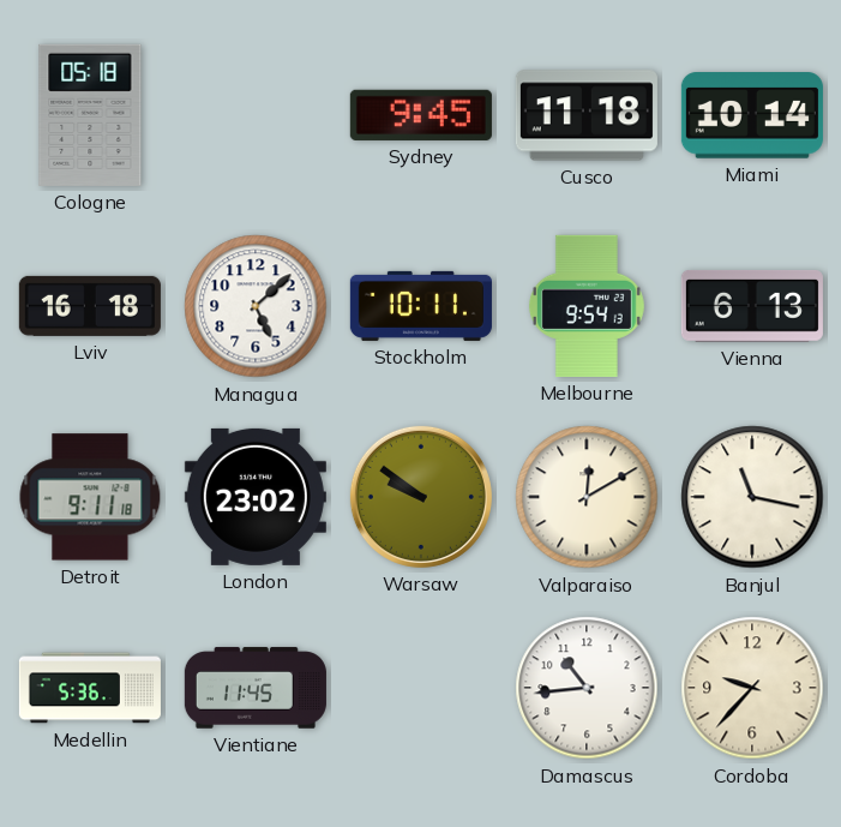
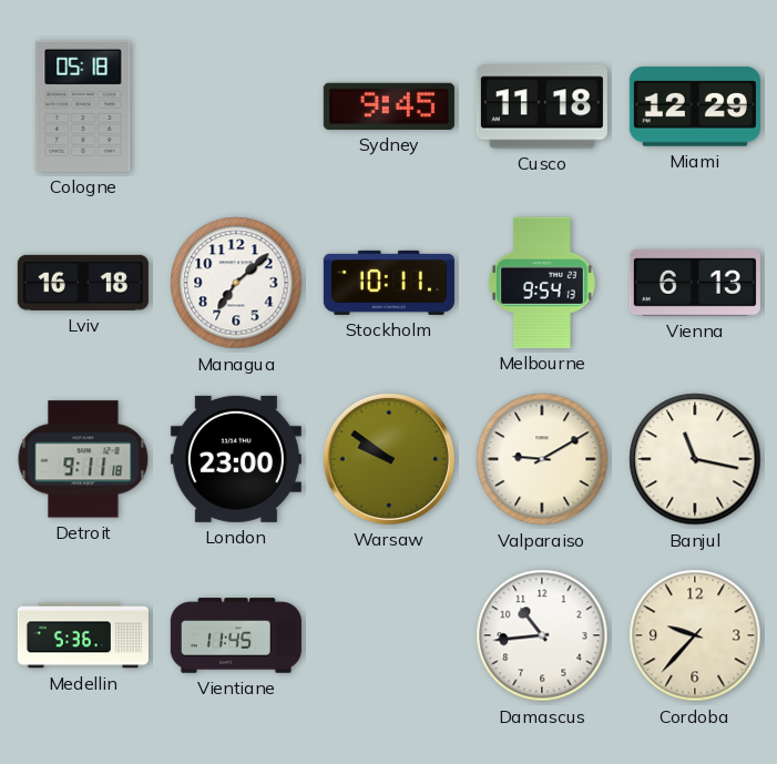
Miami: 10:14 -> 12:29 (695, 106)
Managua: 5:08 -> 7:08 (236, 283)
London: 23:02 -> 23:00 (236, 459)
Valparaiso: 12:10 -> 9:10 (542, 459)
